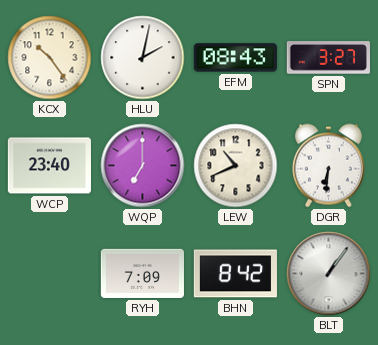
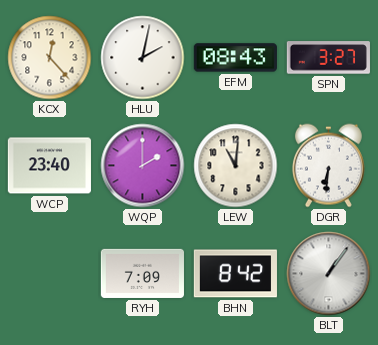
KCX: 10:24 -> 12:23 (50, 58)
WQP: 7:00 -> 2:00 (143, 166)
LEW: 10:41 -> 11:01 (236, 166)
